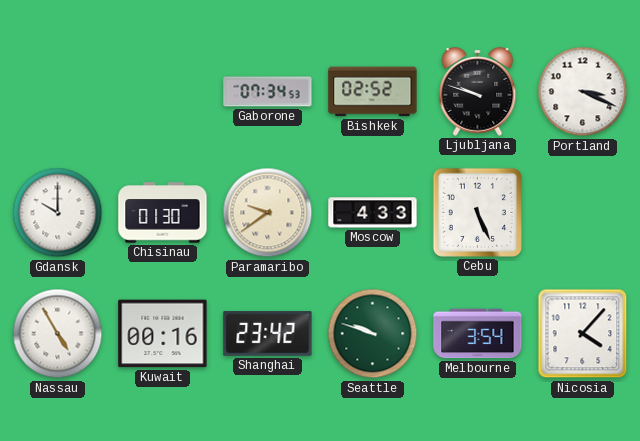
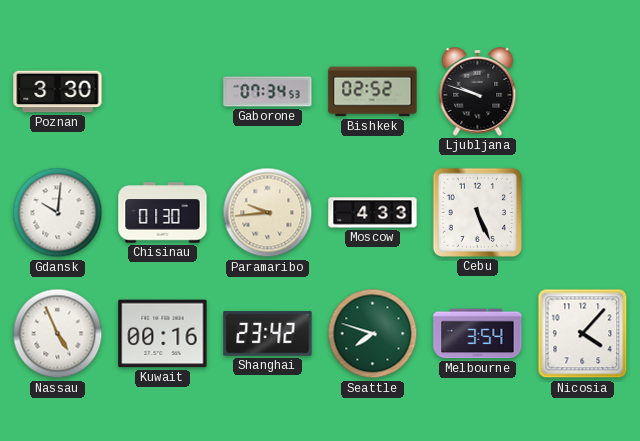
Poznan: none -> 3:30 (58, 92)
Portland: 3:19 -> none (583, 92)
Gdansk: 10:00 -> 10:01 (58, 213)
Paramaribo: 9:39 -> 9:44 (268, 213)
Nassau: 4:55 -> 4:56 (58, 334)
Seattle: 9:48 -> 7:48 (373, 334)
